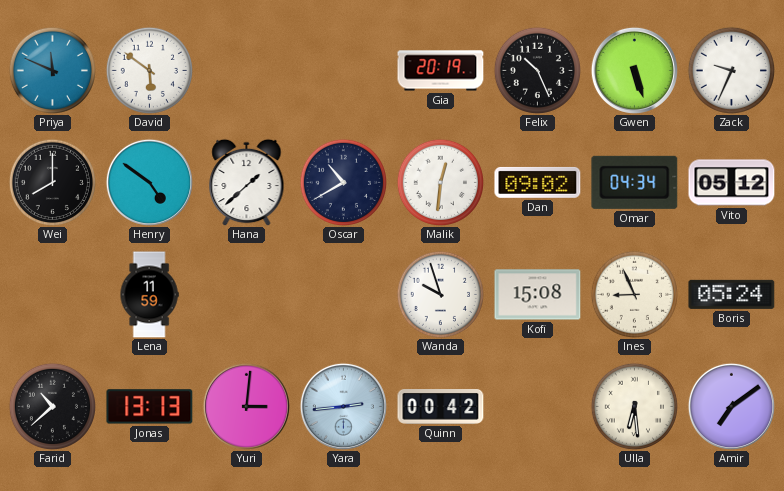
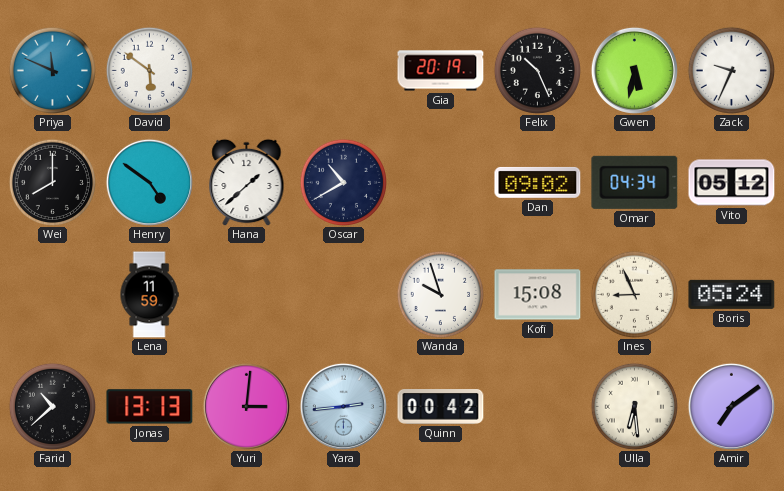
Gwen: 5:27 -> 5:32 (634, 70)
Malik: 12:31 -> none (440, 182)
